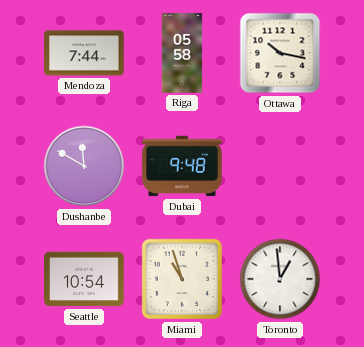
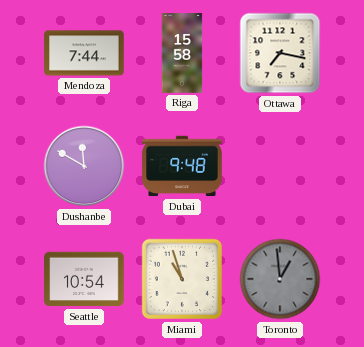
Riga: 05:58 -> 15:58 (182, 53)
Ottawa: 10:17 -> 7:17 (280, 53)
Toronto dial: white -> grey (280, 279)
